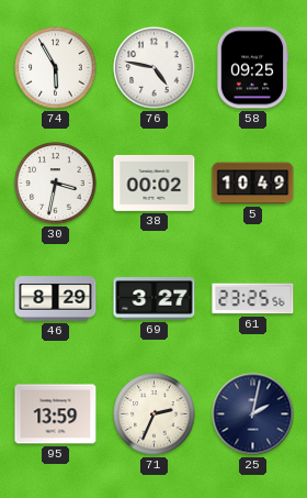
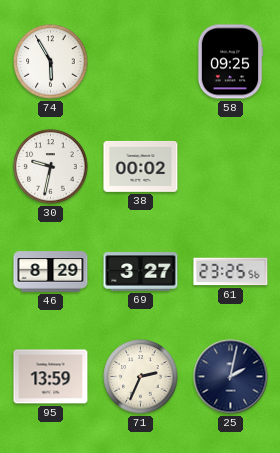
76: 4:47 -> none (155, 68)
30: 3:32 -> 9:32 (51, 167)
5: 10:49 -> none (253, 184)
